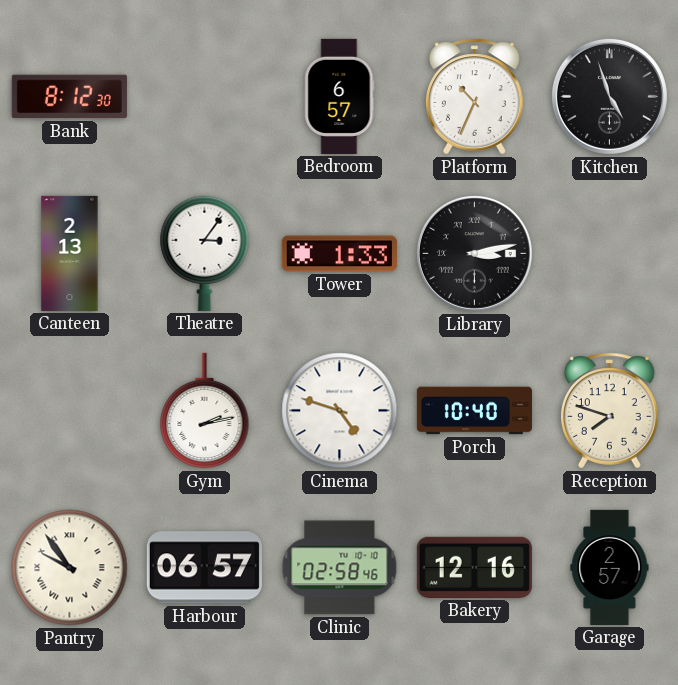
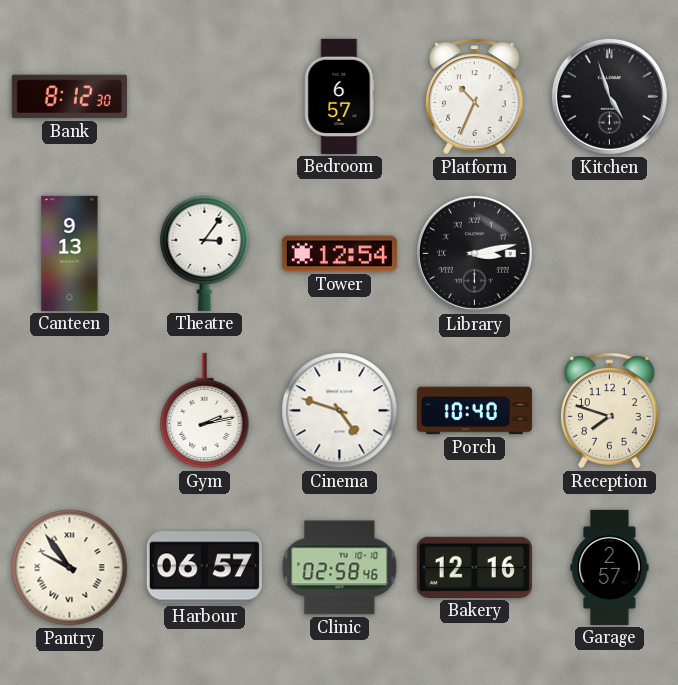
Canteen: 2:13 -> 9:13 (70, 253)
Tower: 1:33 -> 12:54 (339, 254)
